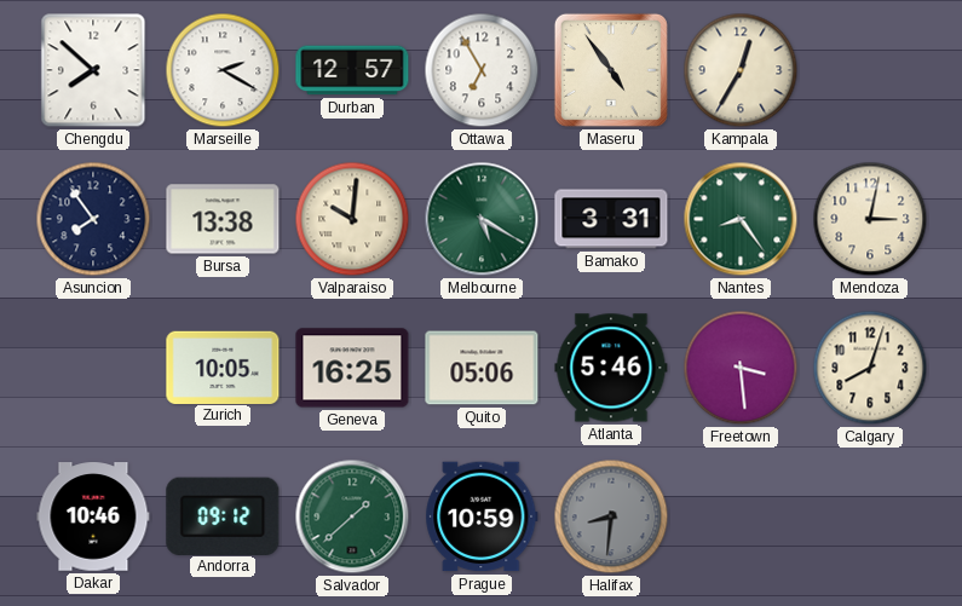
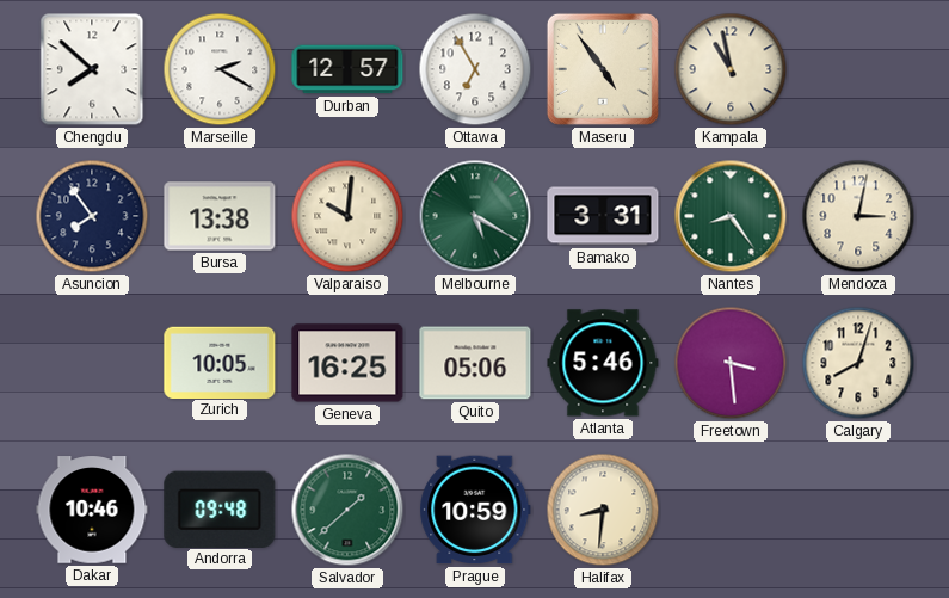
Kampala: 12:35 -> 10:58 (731, 69)
Andorra: 09:12 -> 09:48 (220, 508)
Halifax dial: grey -> cream (603, 510)
